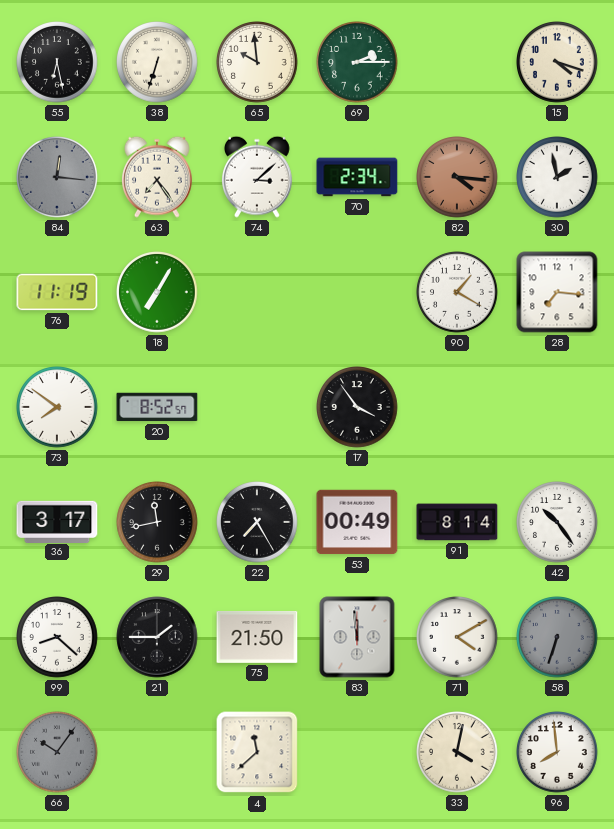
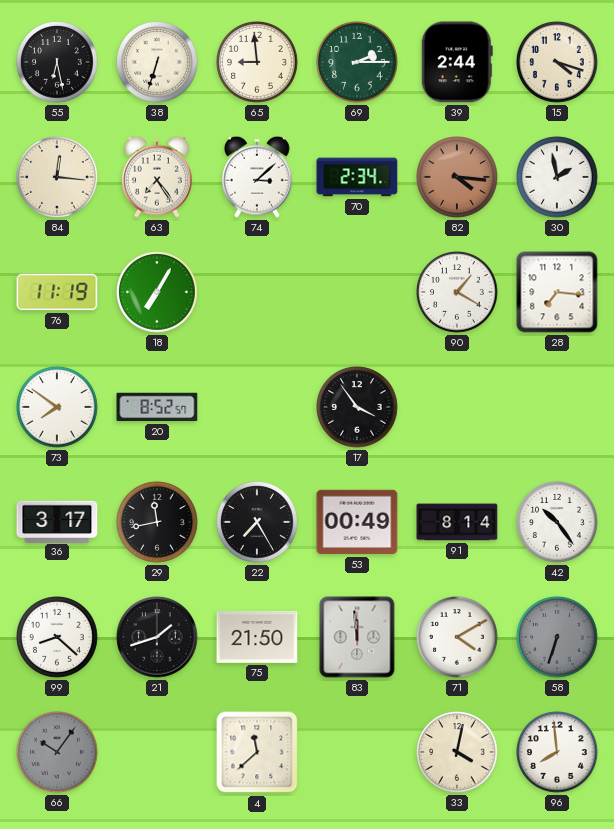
65: 9:59 -> 8:59 (257, 62)
39: none -> 2:44 (457, 62)
84 dial: grey -> cream (57, 177)
21: 1:45 -> 1:42 (157, 637)
